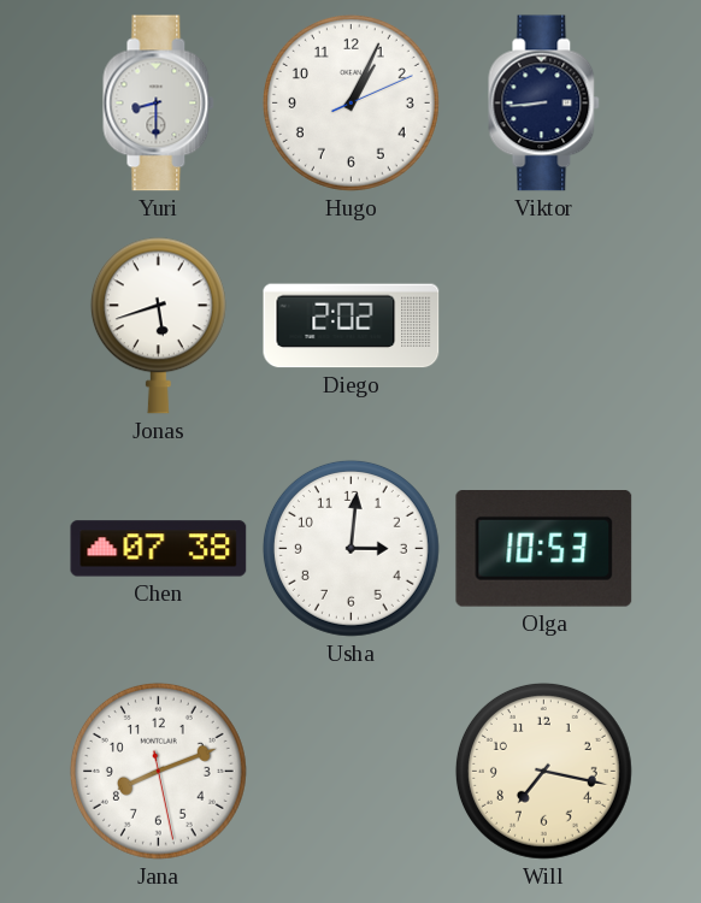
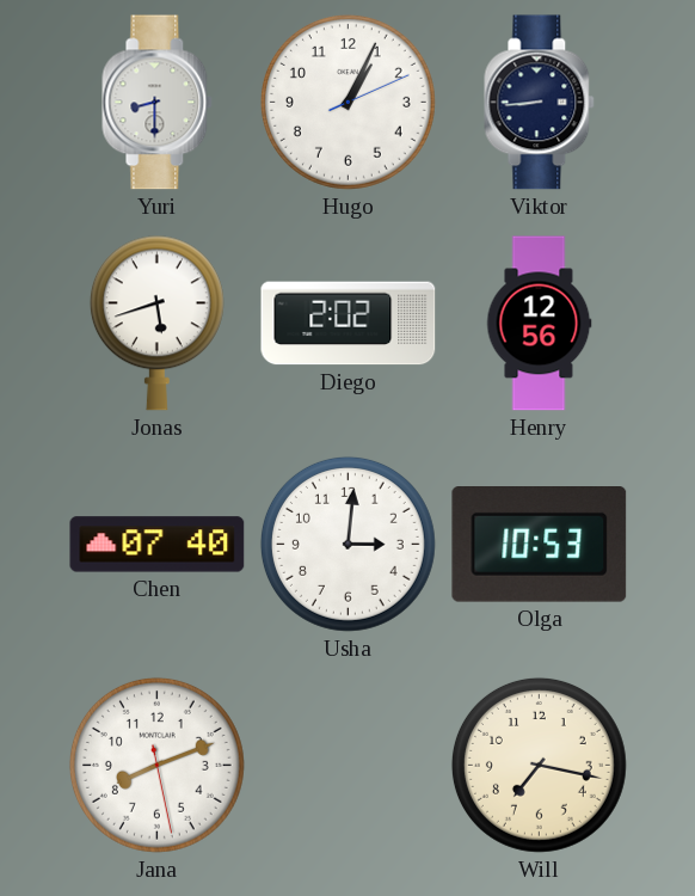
Henry: none -> 12:56 (539, 324)
Chen: 07:38 -> 07:40 (158, 545)
